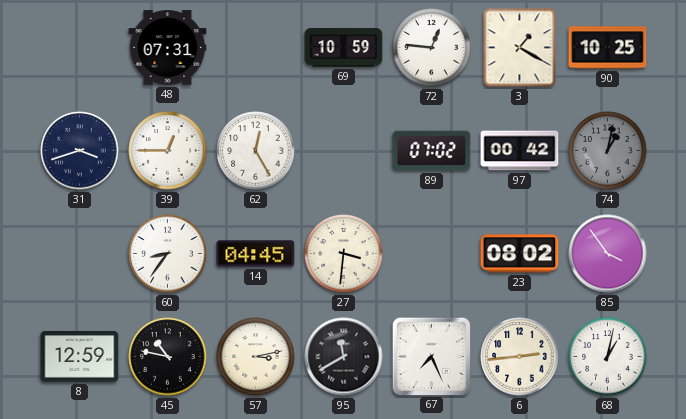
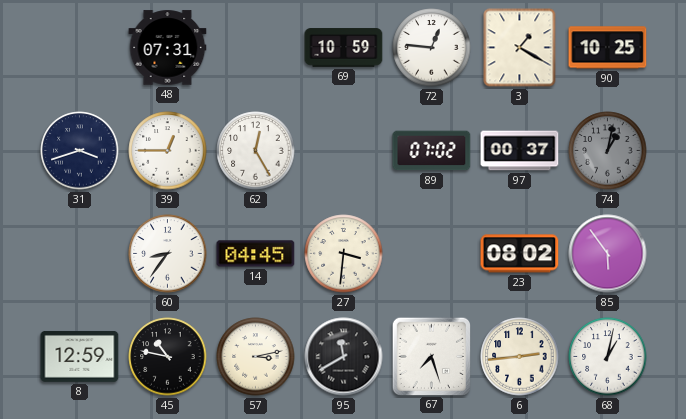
97: 00:42 -> 00:37 (520, 151)
85: 3:54 -> 5:54 (608, 254)
67: 7:26 -> 7:27 (431, 356)
